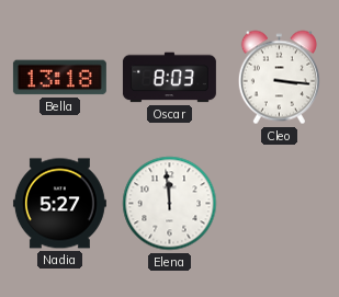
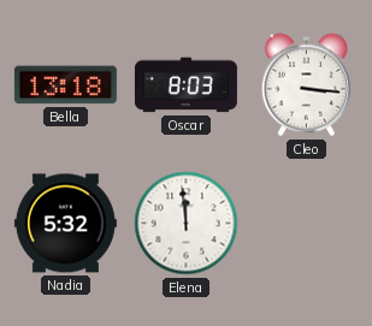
Nadia: 5:27 -> 5:32 (65, 224)
